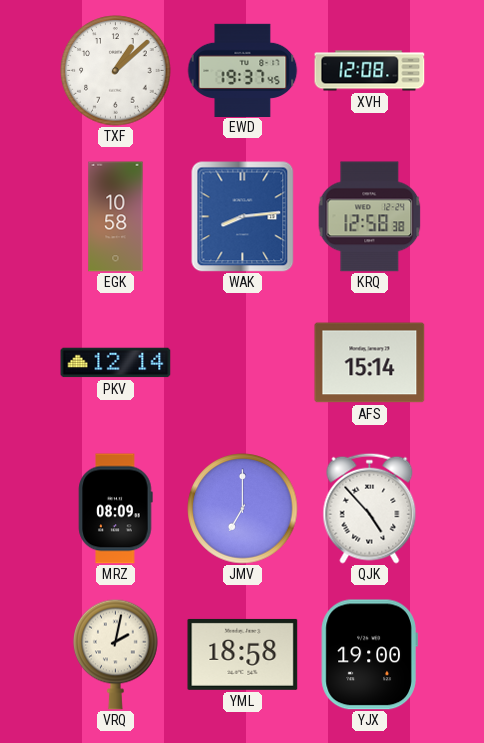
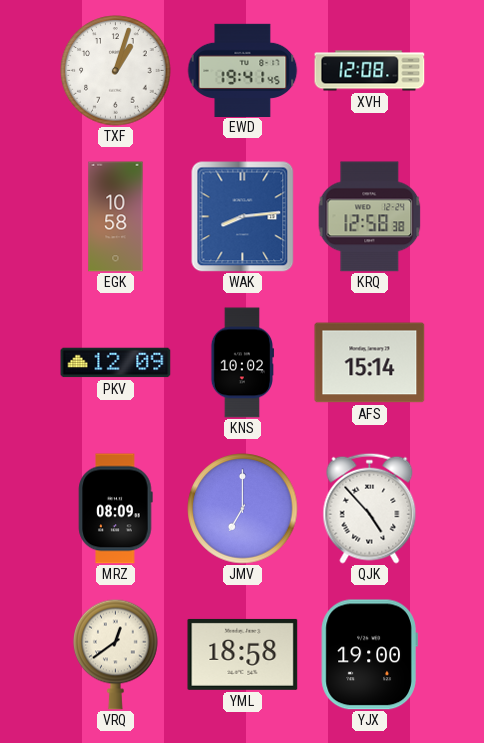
TXF: 1:08 -> 1:03 (116, 71)
EWD: 19:37 -> 19:41 (242, 70)
PKV: 12:14 -> 12:09 (116, 363)
KNS: none -> 10:02 (241, 363)
VRQ: 2:02 -> 12:39 (116, 654)
